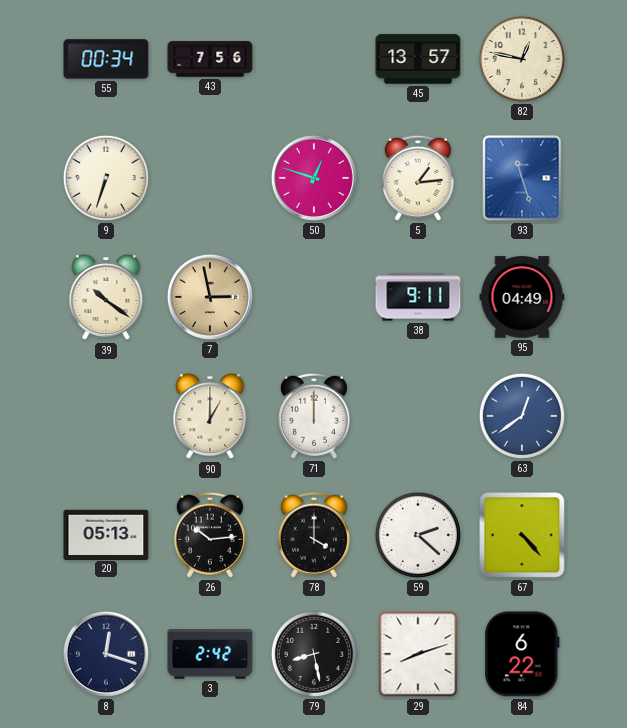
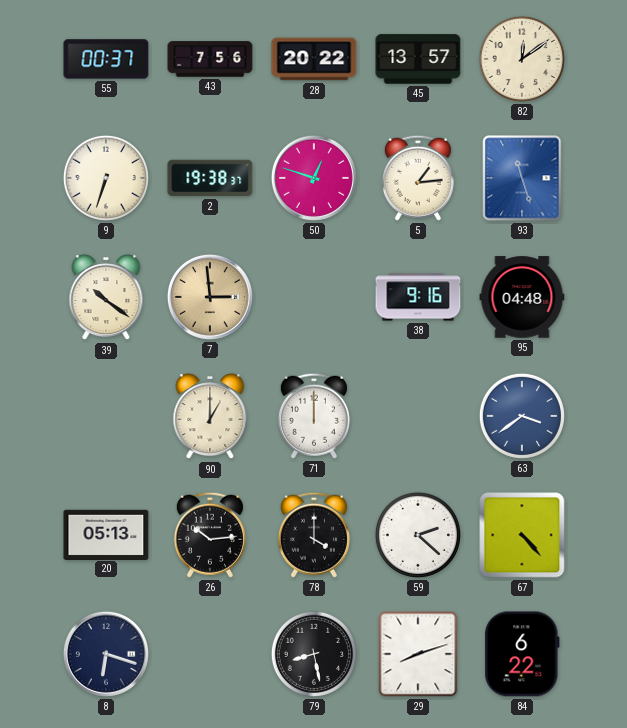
55: 00:34 -> 00:37 (106, 59)
28: none -> 20:22 (314, 59)
82: 12:47 -> 12:09 (522, 59)
2: none -> 19:38 (210, 178)
7: 2:58 -> 2:59 (210, 297)
38: 9:11 -> 9:16 (418, 297)
95: 04:49 -> 04:48 (522, 297)
63: 12:39 -> 3:39 (522, 416)
8: 12:18 -> 6:18 (106, 654)
3: 2:42 -> none (210, 654)
